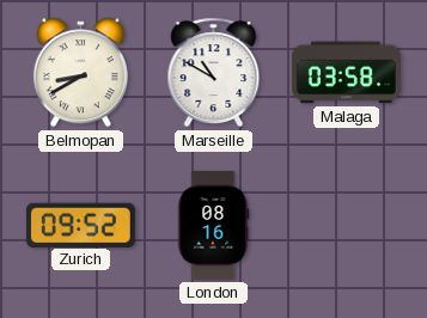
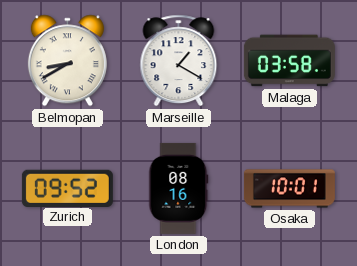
Marseille: 10:50 -> 1:20 (179, 61)
Osaka: none -> 10:01 (289, 189)
